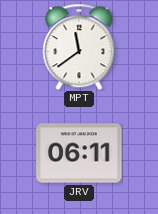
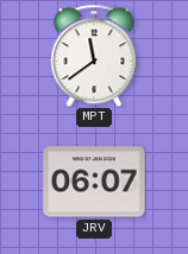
JRV: 06:11 -> 06:07 (94, 182)
